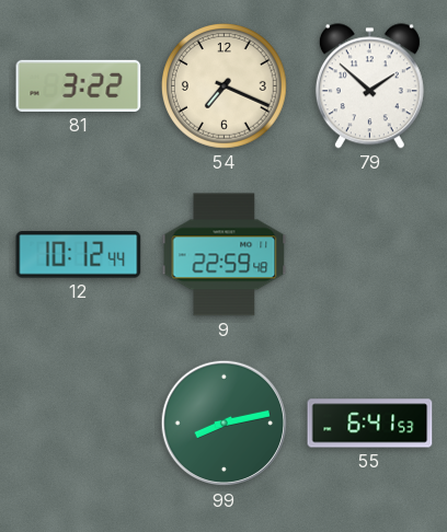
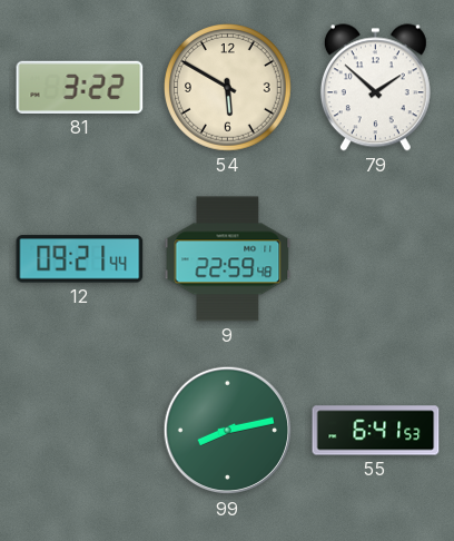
54: 7:19 -> 5:50 (228, 88)
12: 10:12 -> 09:21 (80, 259)
